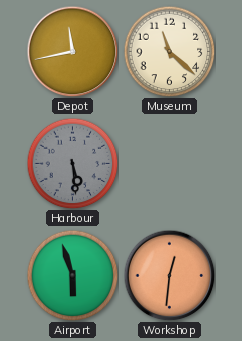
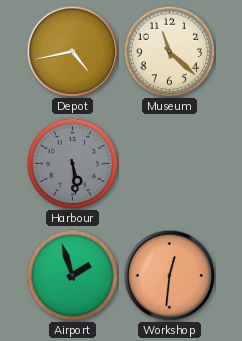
Depot: 11:43 -> 4:43 (72, 51)
Airport: 5:57 -> 1:57 (72, 275)
